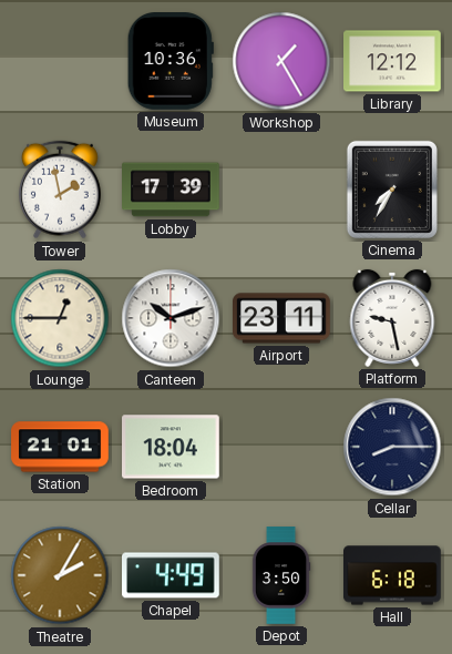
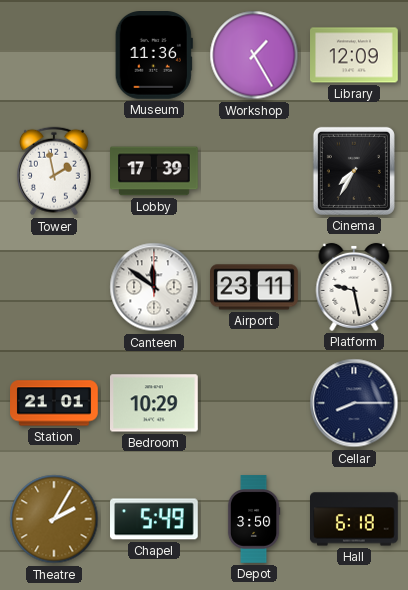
Museum: 10:36 -> 11:36 (154, 56)
Library: 12:12 -> 12:09 (354, 55)
Lounge: 12:45 -> none (60, 318)
Canteen: 10:12 -> 11:51 (154, 287)
Bedroom: 18:04 -> 10:29 (155, 403)
Chapel: 4:49 -> 5:49 (155, 519)
